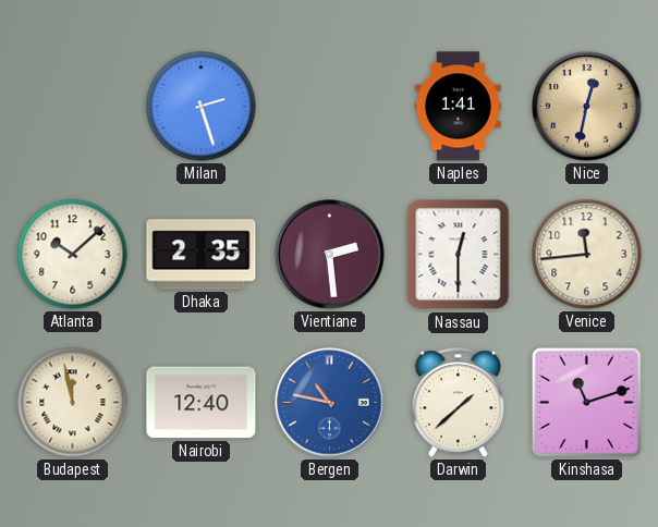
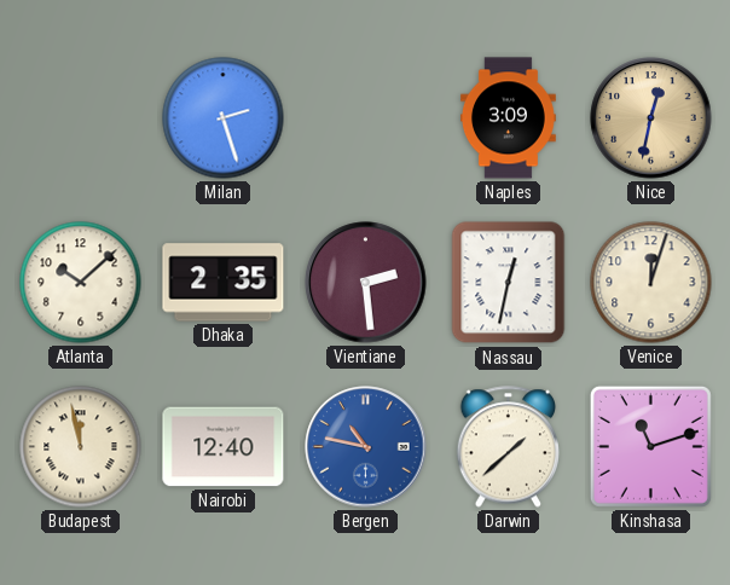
Naples: 1:41 -> 3:09 (508, 118)
Nassau: 12:30 -> 12:32 (509, 283)
Venice: 11:44 -> 12:03 (651, 283)
